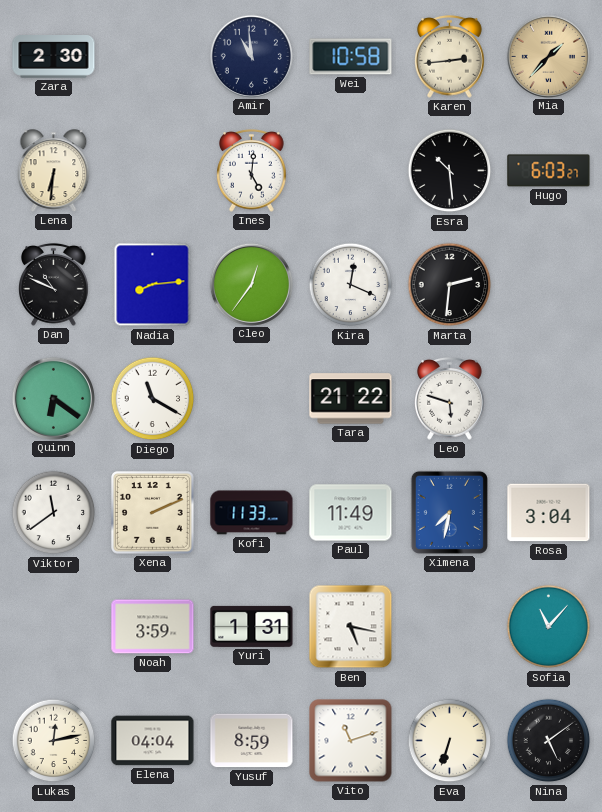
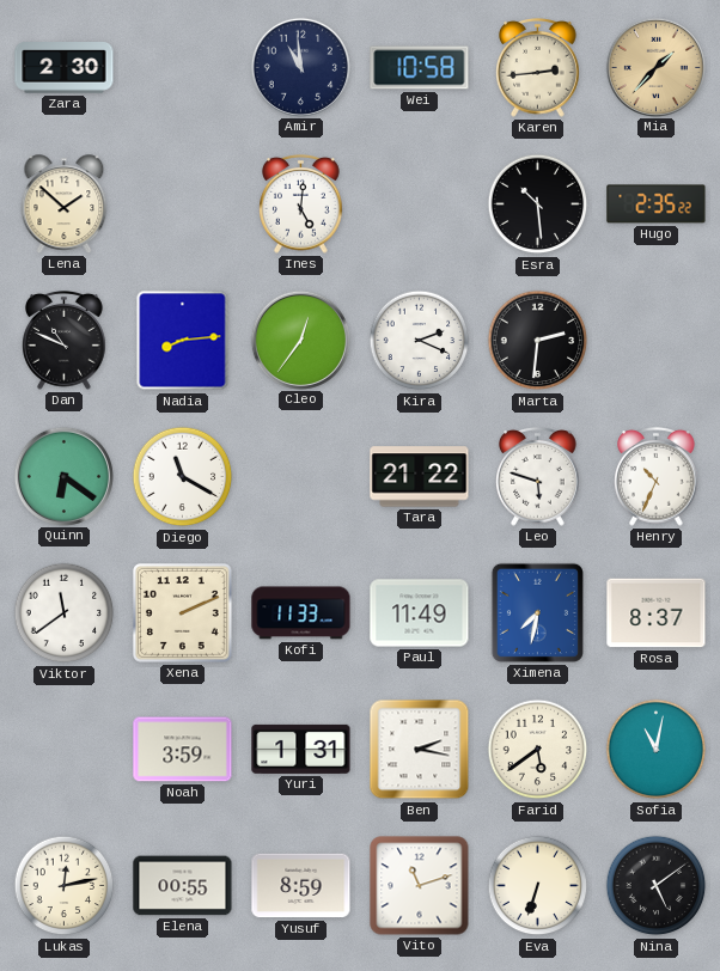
Lena: 6:31 -> 1:52 (65, 204)
Hugo: 6:03 -> 2:35 (657, 204)
Kira: 12:19 -> 2:19 (420, 341)
Henry: none -> 10:34 (657, 476)
Rosa: 3:04 -> 8:37 (657, 613)
Ben: 5:17 -> 2:17 (420, 750)
Farid: none -> 5:39 (538, 750)
Sofia: 11:07 -> 11:02 (657, 750)
Elena: 04:04 -> 00:55 (183, 886)
